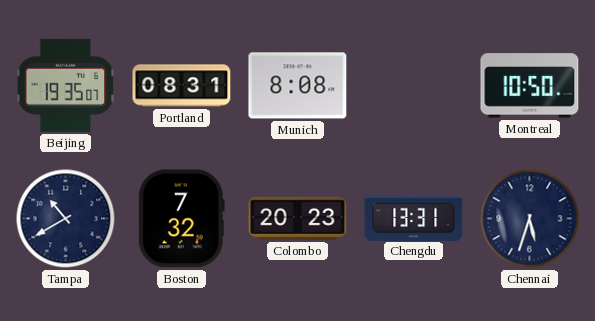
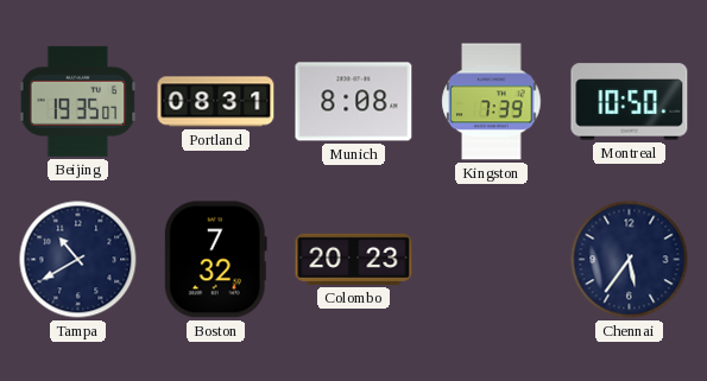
Kingston: none -> 7:39 (492, 102)
Chengdu: 13:31 -> none (414, 218)
Chennai: 5:33 -> 5:36 (630, 260)
